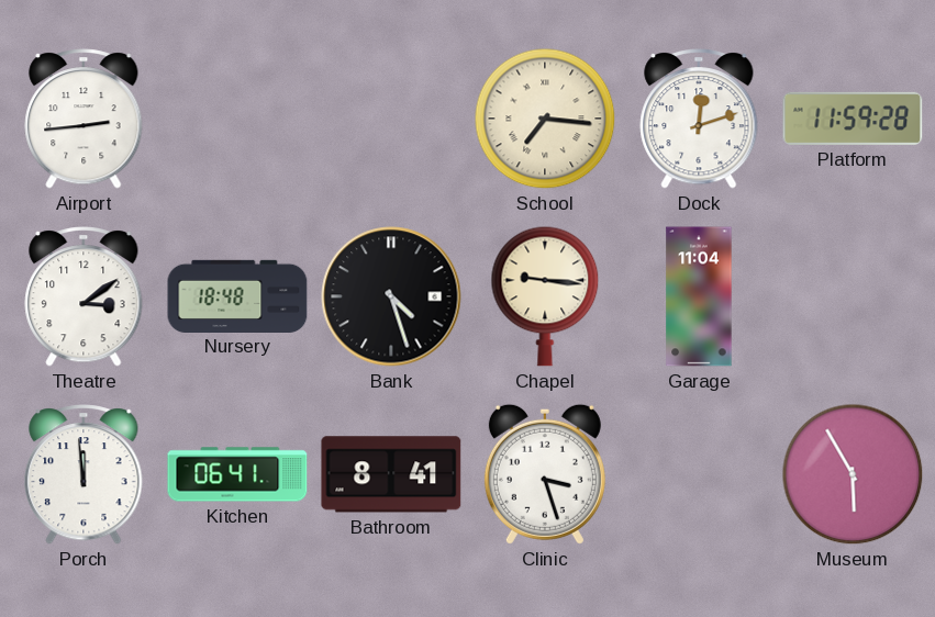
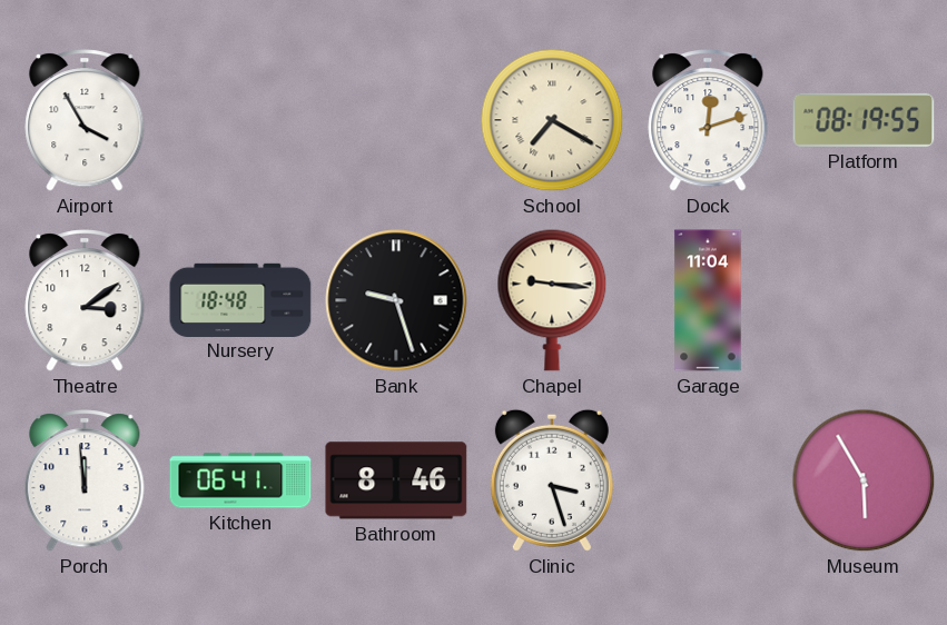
Airport: 2:44 -> 3:55 (85, 120)
School: 7:16 -> 7:20 (552, 120)
Platform: 11:59 -> 08:19 (864, 120)
Bank: 4:27 -> 9:27 (396, 300)
Bathroom: 8:41 -> 8:46 (396, 480)
